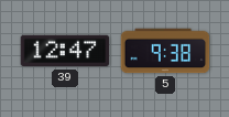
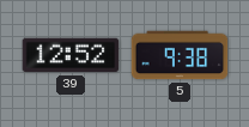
39: 12:47 -> 12:52 (71, 55)
